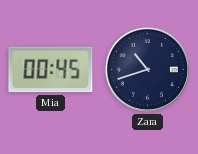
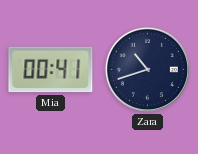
Mia: 00:45 -> 00:41 (51, 70)
